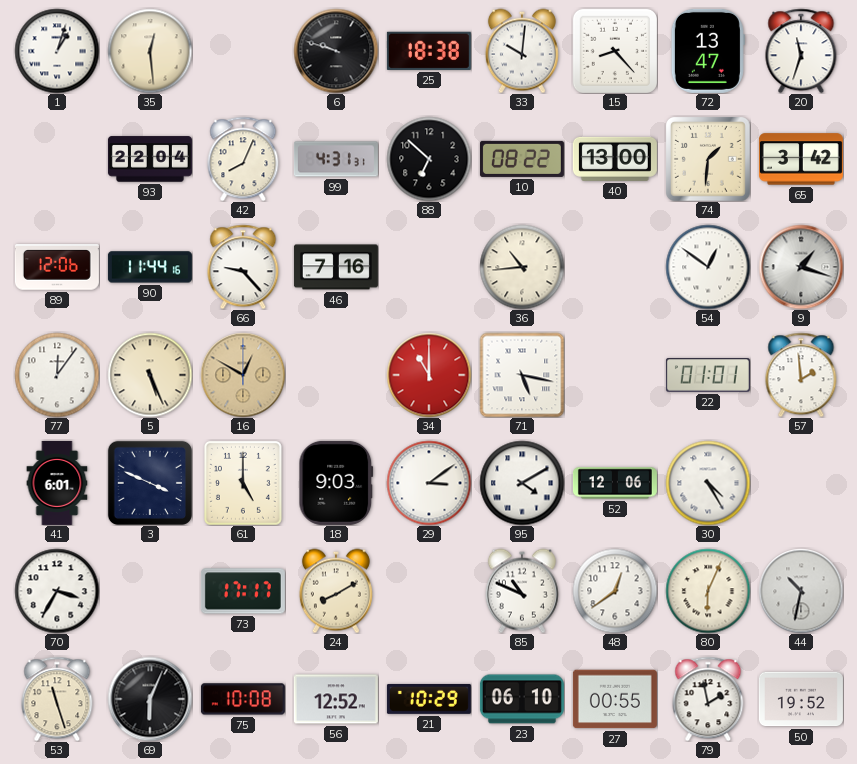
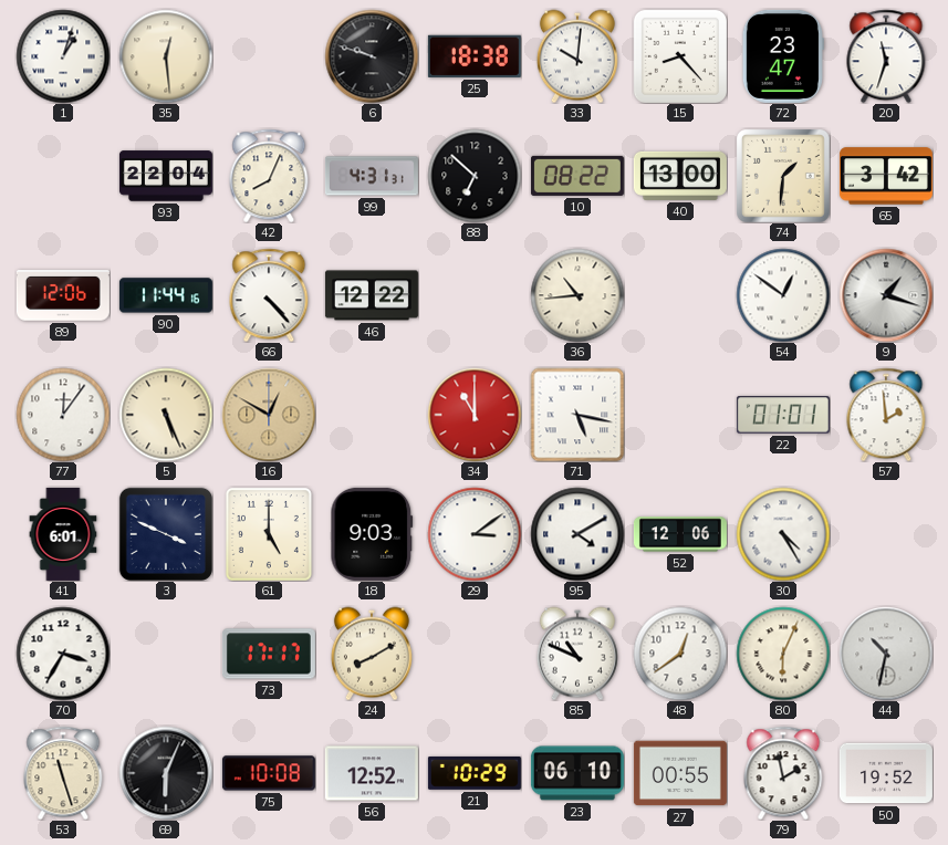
72: 13:47 -> 23:47 (783, 56)
66: 9:23 -> 4:23 (269, 295)
46: 7:16 -> 12:22 (372, 295)
